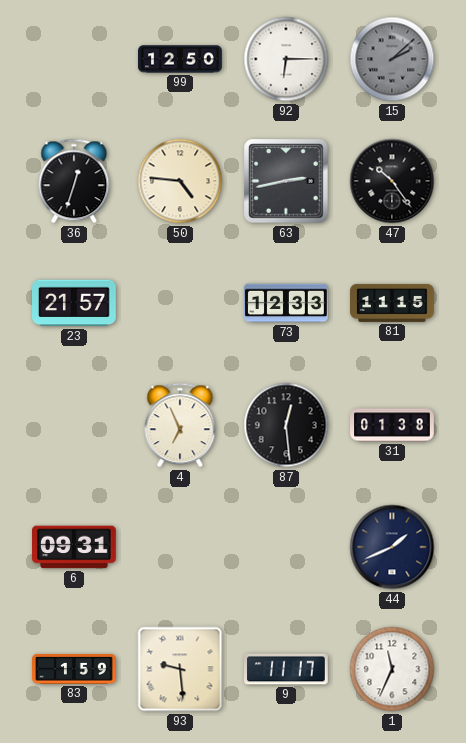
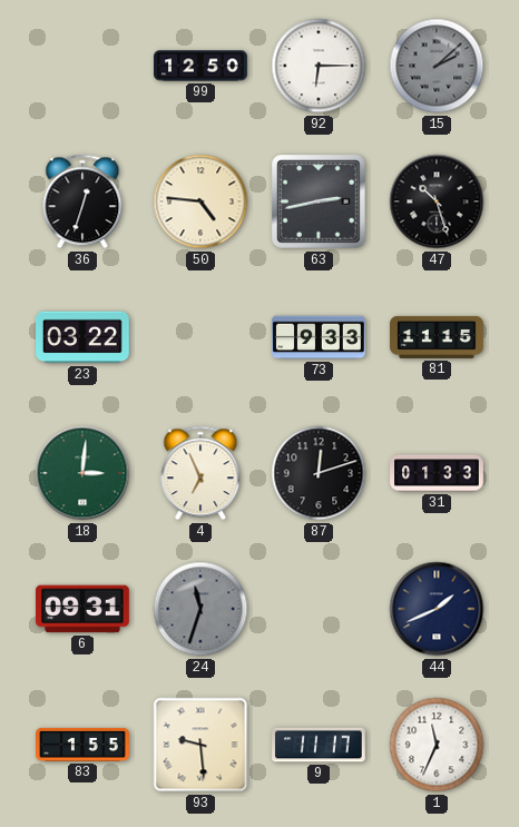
47: 10:24 -> 10:27 (437, 201)
23: 21:57 -> 03:22 (84, 337)
73: 12:33 -> 9:33 (320, 337)
18: none -> 3:01 (82, 473)
87: 12:29 -> 12:12 (319, 473)
31: 01:38 -> 01:33 (437, 473)
24: none -> 11:33 (200, 609)
83: 1:59 -> 1:55 (82, 745)
